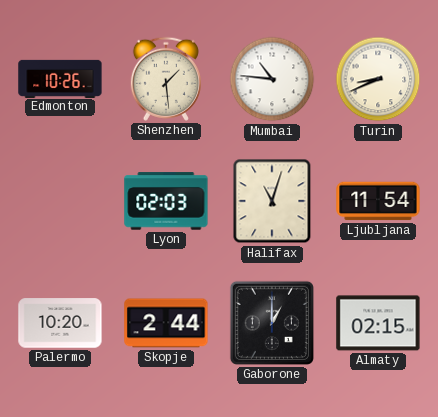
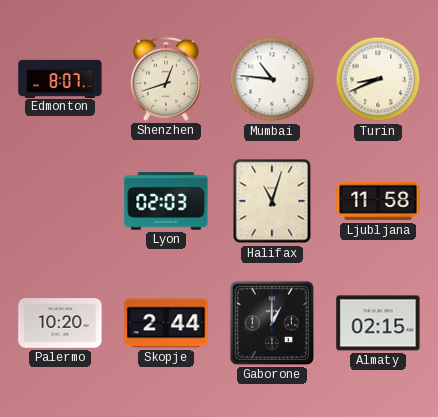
Edmonton: 10:26 -> 8:07 (60, 78)
Shenzhen: 1:29 -> 12:42 (166, 79)
Ljubljana: 11:54 -> 11:58 (378, 201)
